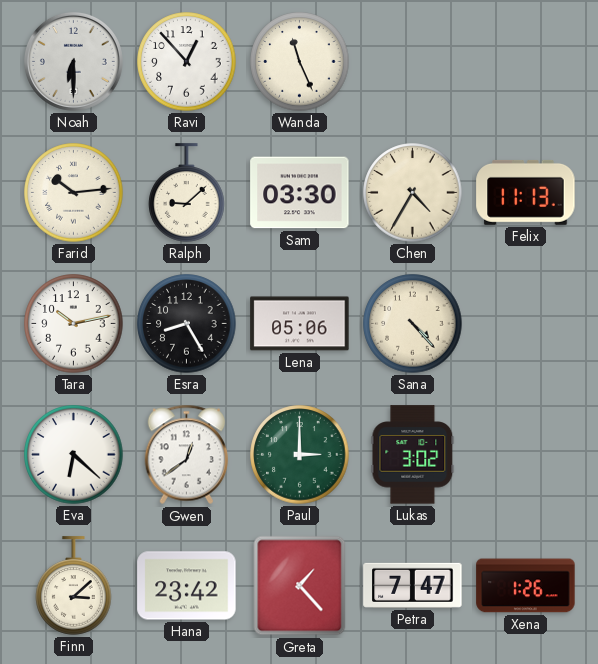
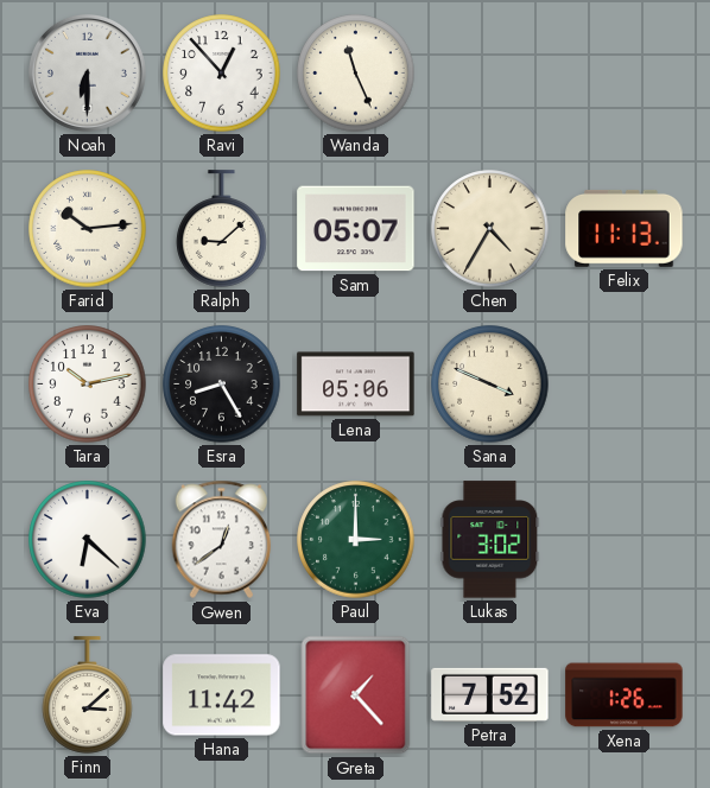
Sam: 03:30 -> 05:07 (356, 229)
Sana: 4:23 -> 3:49 (490, 385)
Hana: 23:42 -> 11:42 (222, 695)
Petra: 7:47 -> 7:52 (490, 694)
